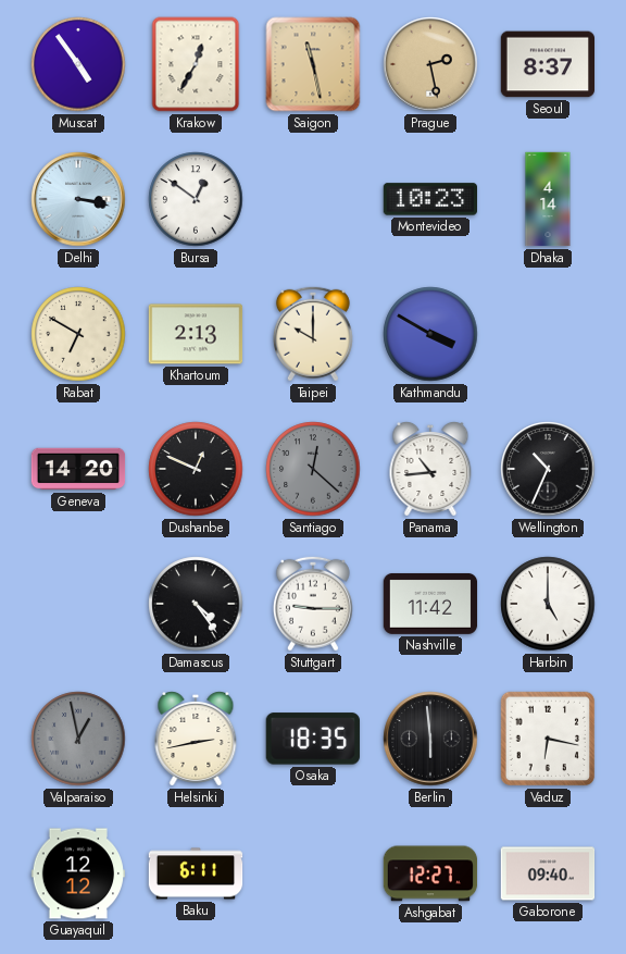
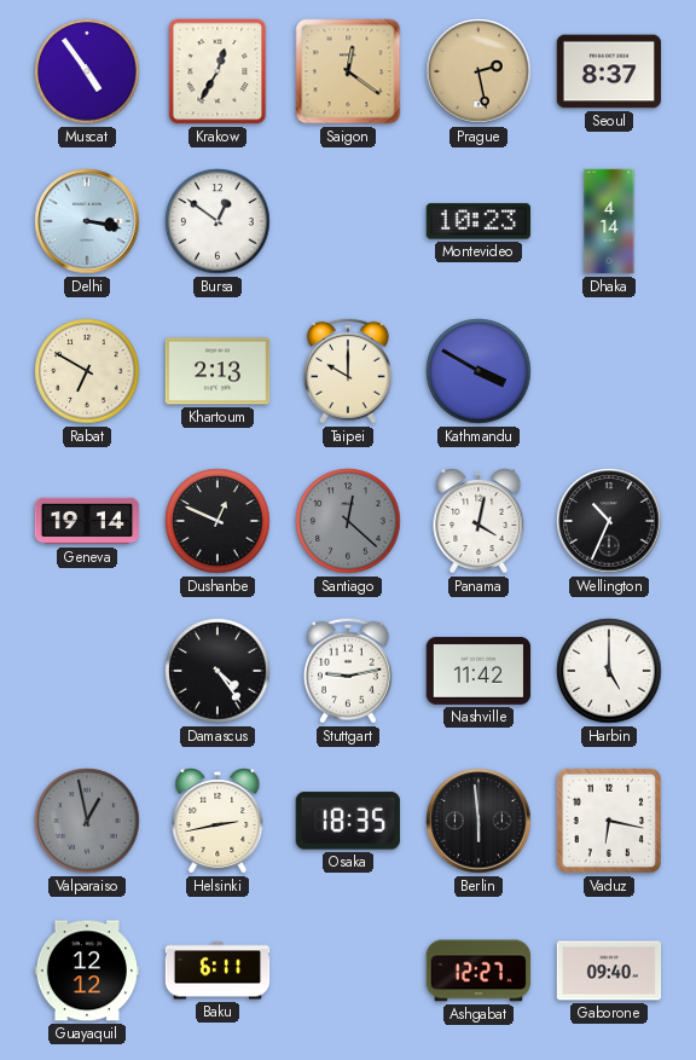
Saigon: 11:28 -> 12:21 (348, 71)
Geneva: 14:20 -> 19:14 (87, 521)
Panama: 10:44 -> 4:02 (478, 522)
Stuttgart: 9:15 -> 9:13 (348, 671)
